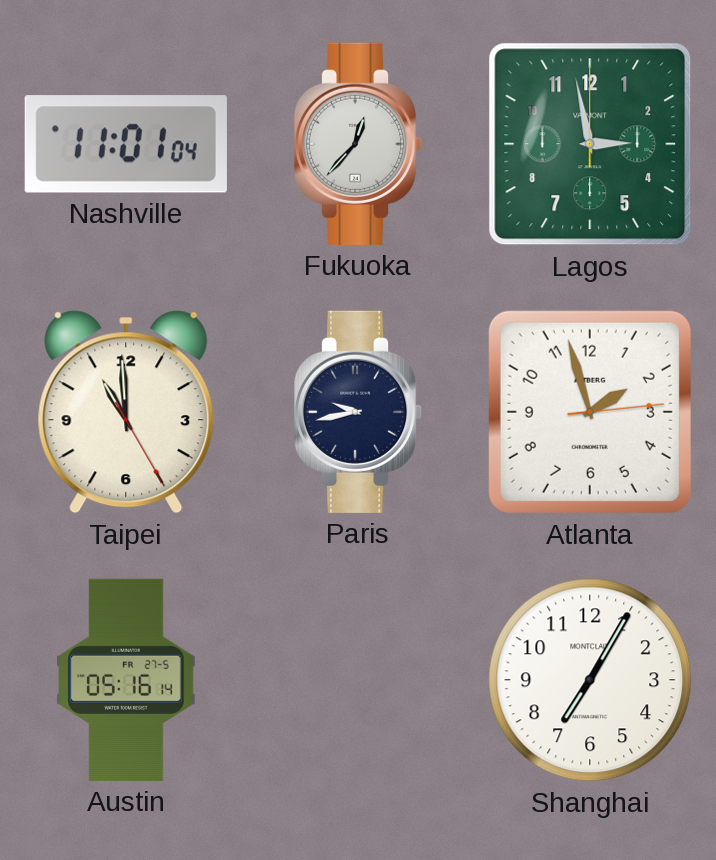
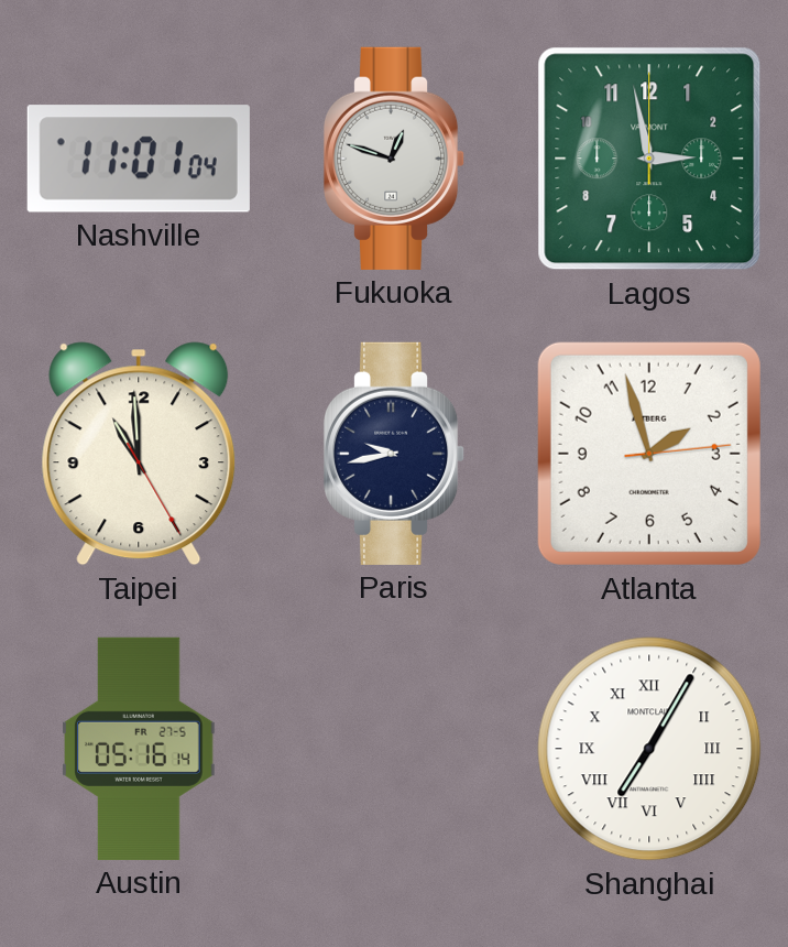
Fukuoka: 12:37 -> 12:48 (394, 159)
Shanghai numerals: Arabic -> Roman (649, 749)
